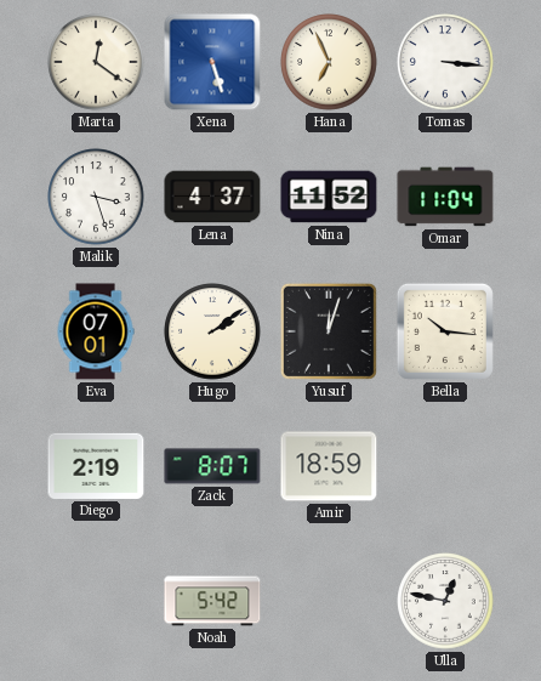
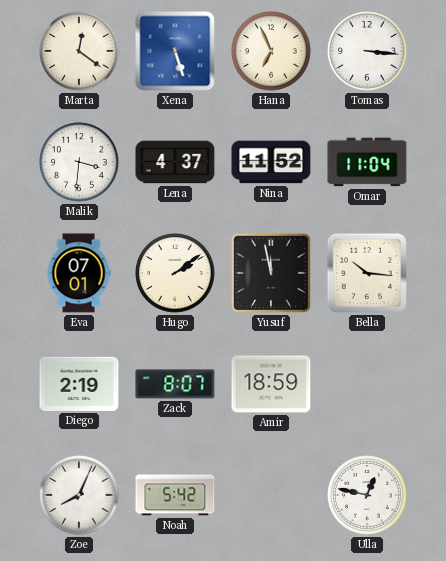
Malik: 3:27 -> 3:31 (79, 162)
Yusuf: 12:03 -> 11:58 (271, 273)
Zoe: none -> 8:04 (79, 495)
